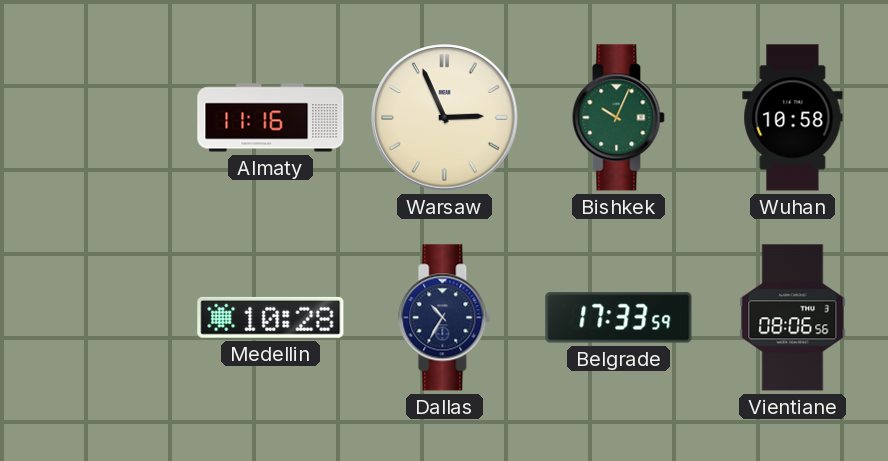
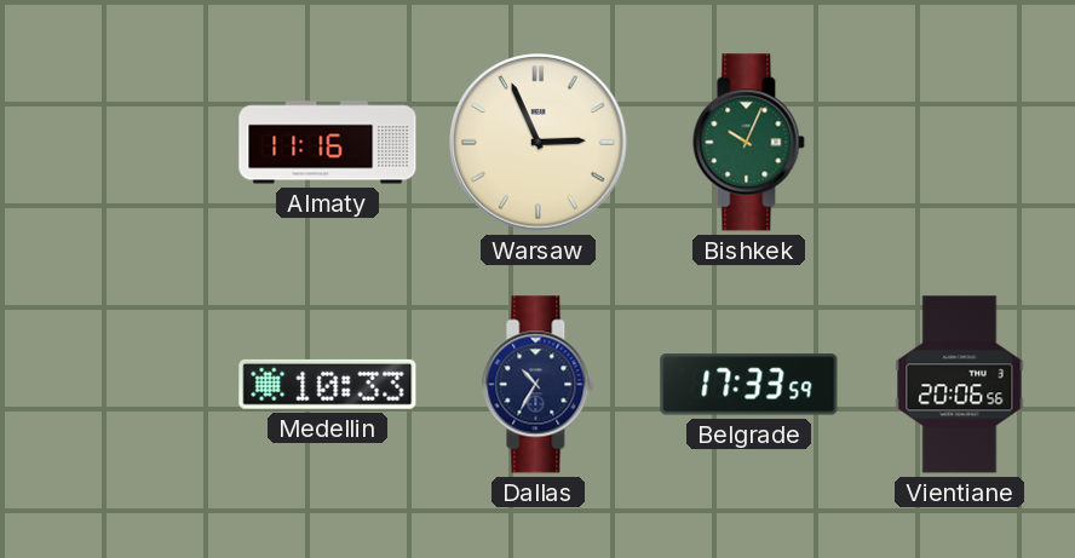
Wuhan: 10:58 -> none (793, 118)
Medellin: 10:28 -> 10:33 (328, 384)
Vientiane: 08:06 -> 20:06 (960, 385)
